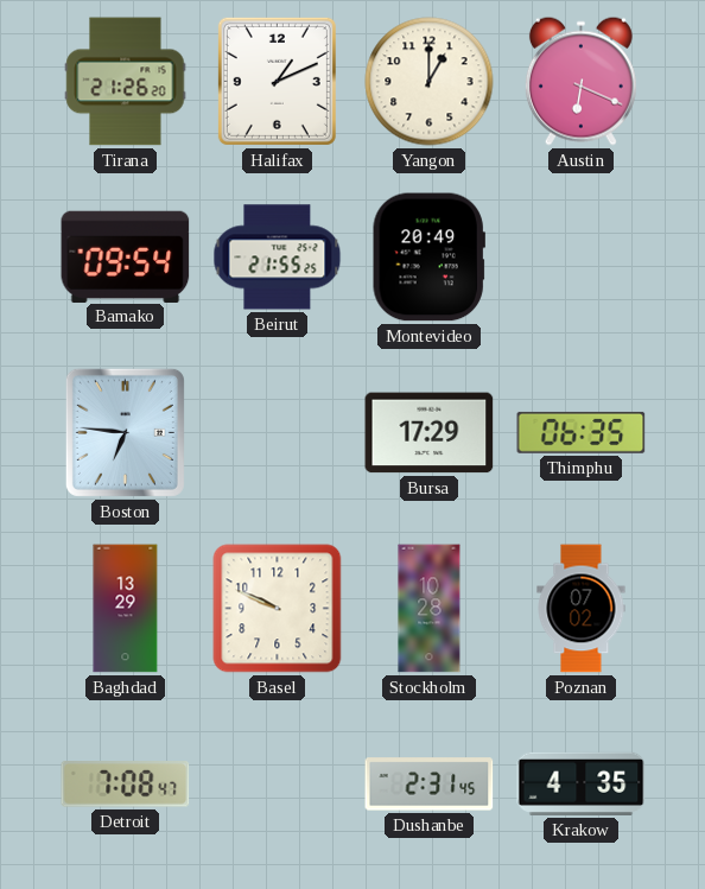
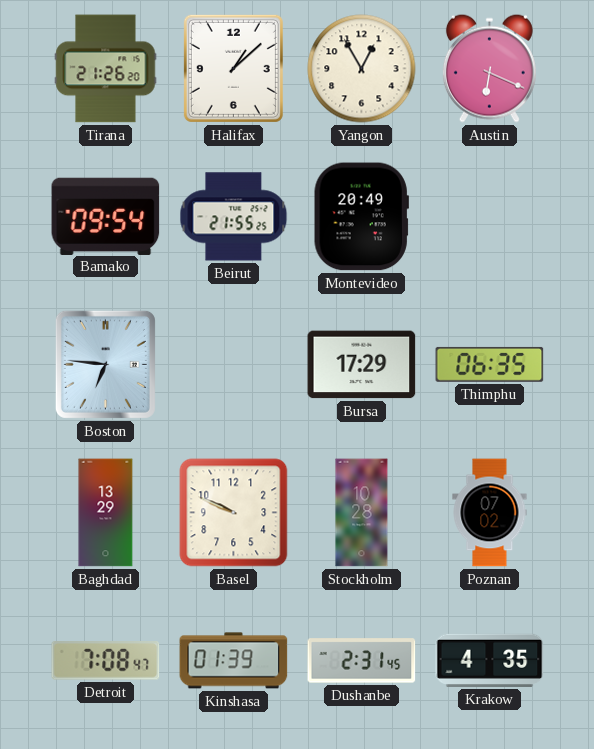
Halifax: 1:11 -> 1:08 (233, 68)
Yangon: 1:00 -> 12:55 (362, 69)
Kinshasa: none -> 01:39 (234, 661)
